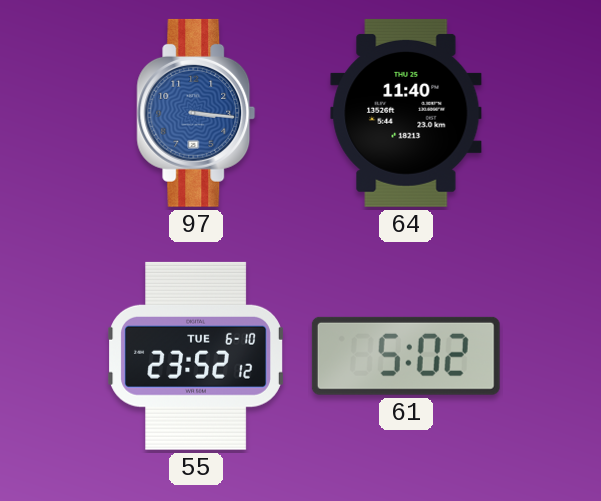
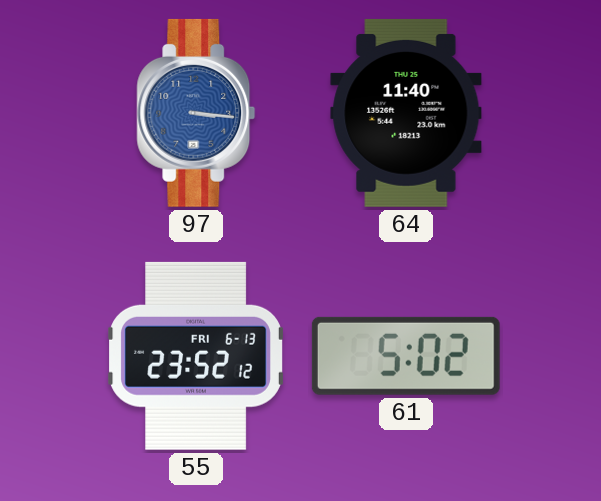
55 date: TUE 6-10 -> FRI 6-13 (196, 356)
